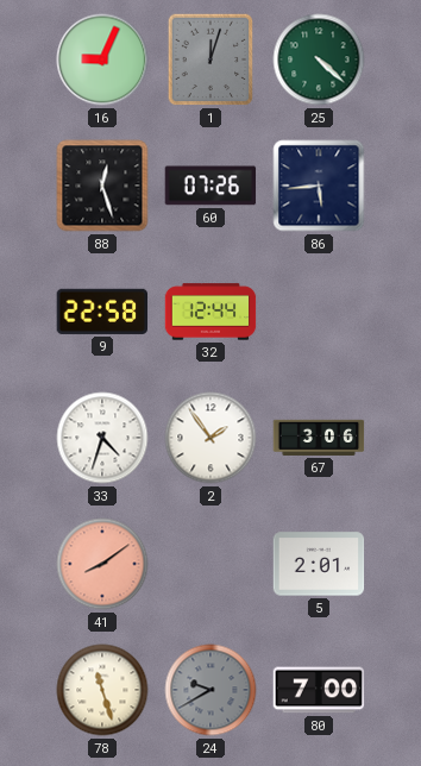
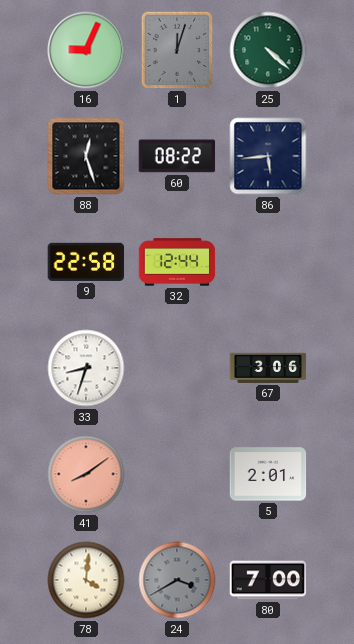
60: 07:26 -> 08:22 (177, 156)
33: 4:33 -> 8:33 (86, 368)
2: 1:54 -> none (211, 438)
78: 11:27 -> 4:01 (86, 580)
24: 9:40 -> 3:40 (177, 580)
